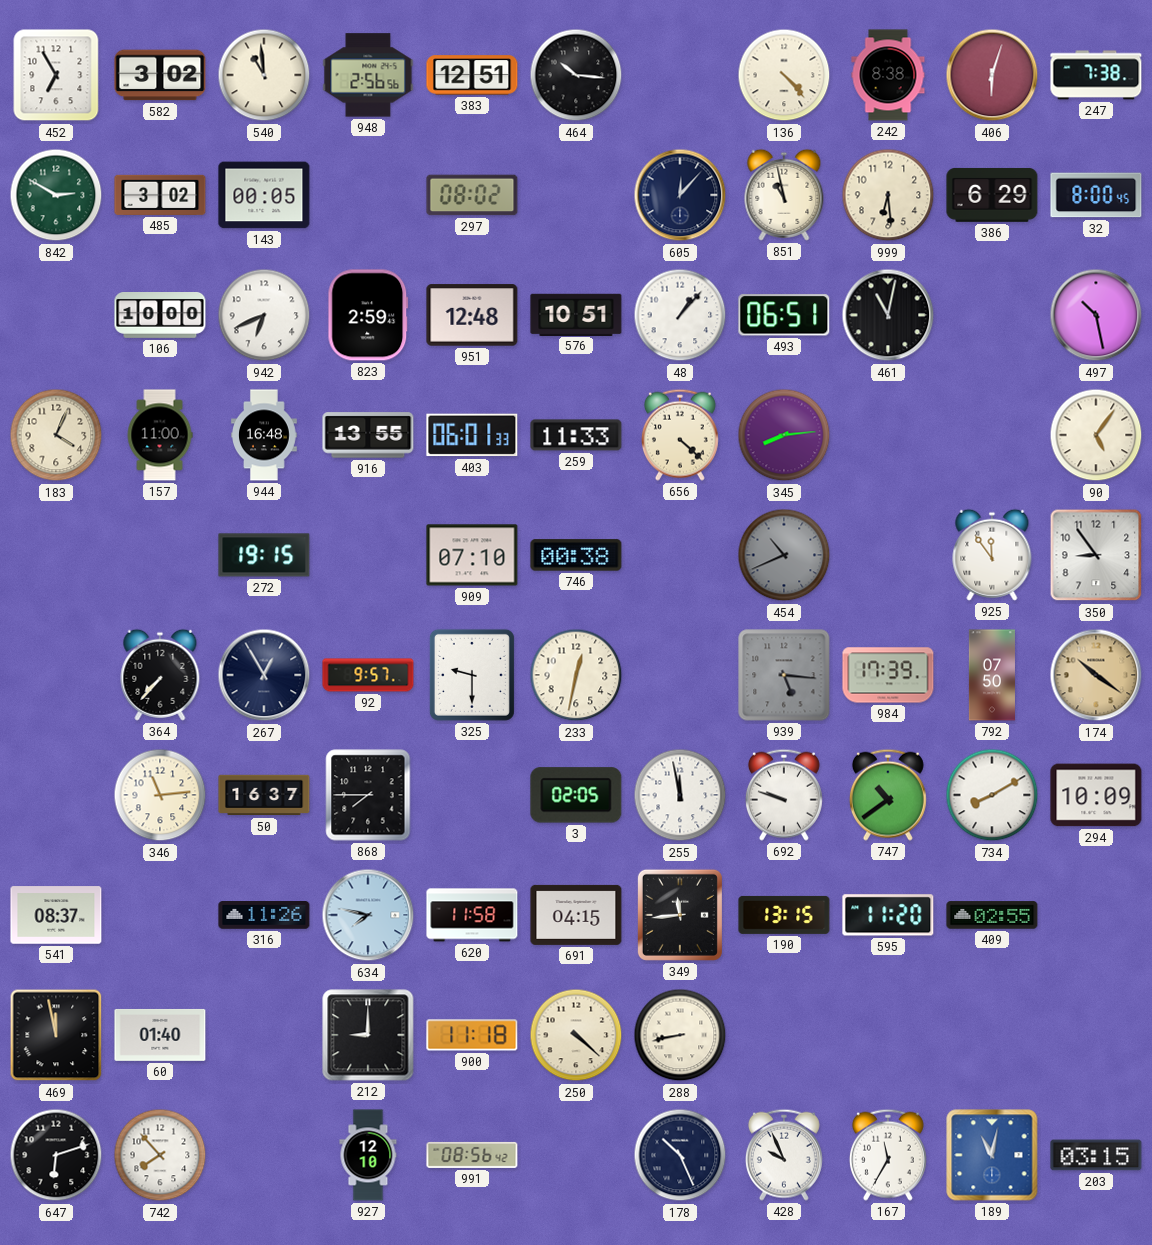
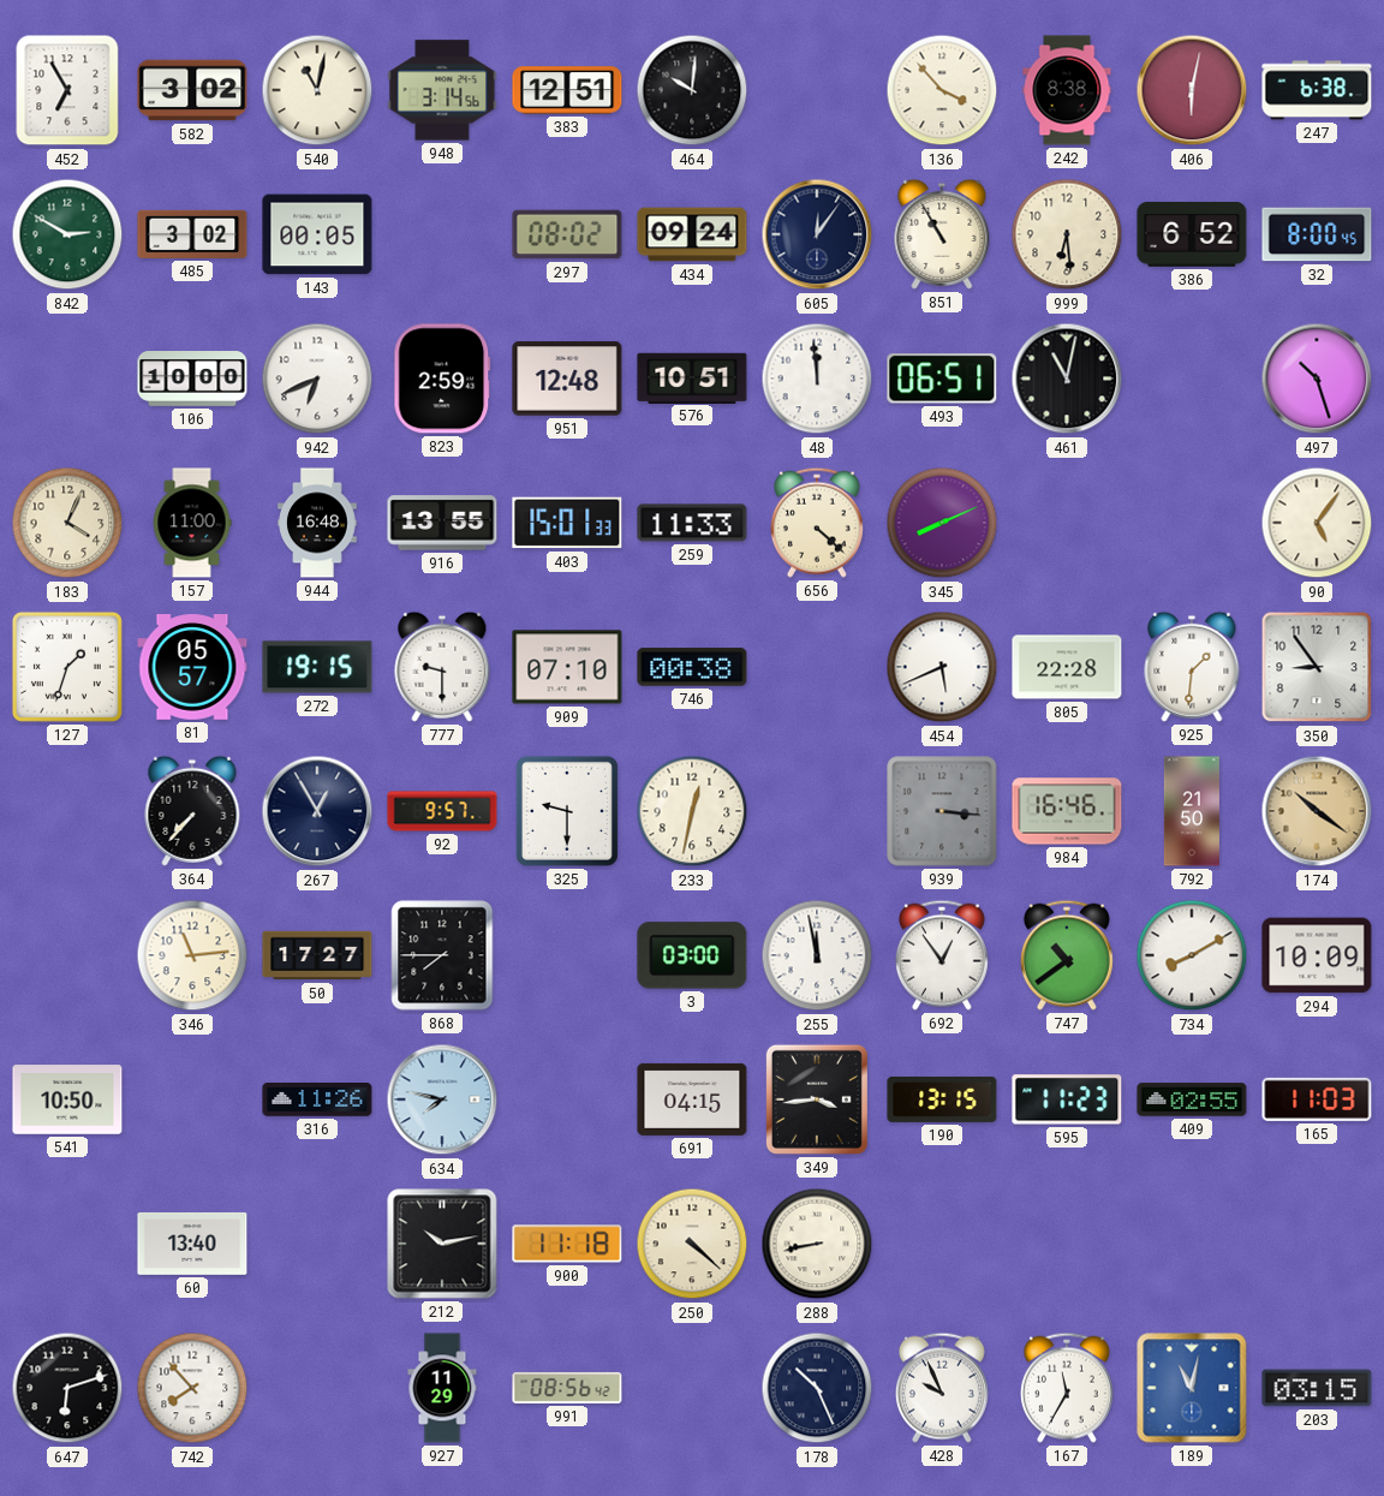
540: 10:59 -> 11:02 (317, 90)
948: 2:56 -> 3:14 (442, 90)
464: 10:16 -> 10:01 (692, 90)
136: 4:23 -> 3:53 (942, 90)
406: 6:03 -> 6:02 (1192, 90)
247: 7:38 -> 6:38 (1317, 90)
434: none -> 09:24 (692, 234)
605: 12:07 -> 12:06 (817, 234)
851: 10:58 -> 10:55 (942, 234)
386: 6:29 -> 6:52 (1192, 234)
48: 1:07 -> 11:59 (817, 379)
497: 10:28 -> 10:27 (1317, 379)
403: 06:01 -> 15:01 (567, 523)
345: 8:14 -> 8:11 (942, 523)
127: none -> 1:33 (67, 667)
81: none -> 05:57 (192, 667)
777: none -> 9:30 (442, 667)
454: 10:41 -> 5:41 (942, 667)
454 dial: grey -> white (942, 667)
805: none -> 22:28 (1067, 667)
925: 11:54 -> 1:31 (1192, 667)
939: 5:16 -> 3:16 (942, 811)
984: 17:39 -> 16:46 (1067, 811)
792: 07:50 -> 21:50 (1192, 811)
50: 16:37 -> 17:27 (317, 955)
3: 02:05 -> 03:00 (692, 955)
692: 9:48 -> 12:54 (942, 955)
541: 08:37 -> 10:50 (67, 1099)
620: 11:58 -> none (472, 915)
349: 11:44 -> 3:44 (817, 1099)
595: 11:20 -> 11:23 (1067, 1099)
165: none -> 11:03 (1317, 1099)
469: 11:58 -> none (56, 1035)
60: 01:40 -> 13:40 (192, 1244)
212: 9:00 -> 10:13 (442, 1244)
927: 12:10 -> 11:29 (442, 1388)
